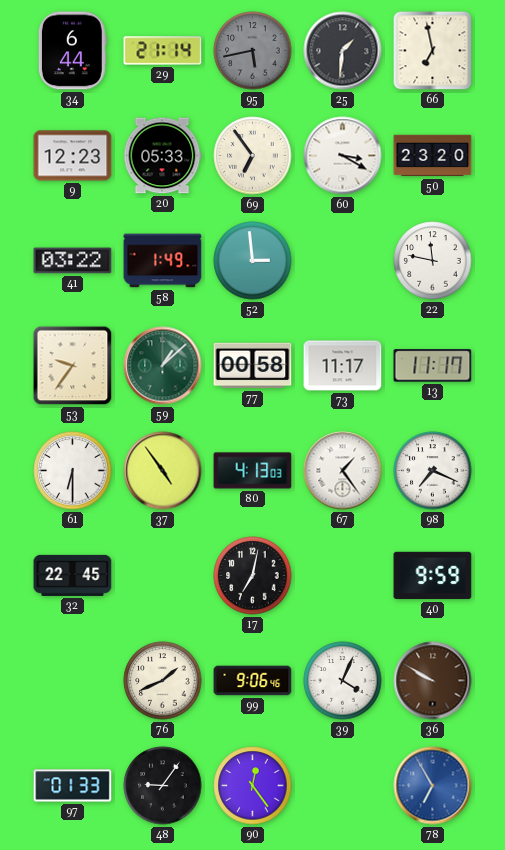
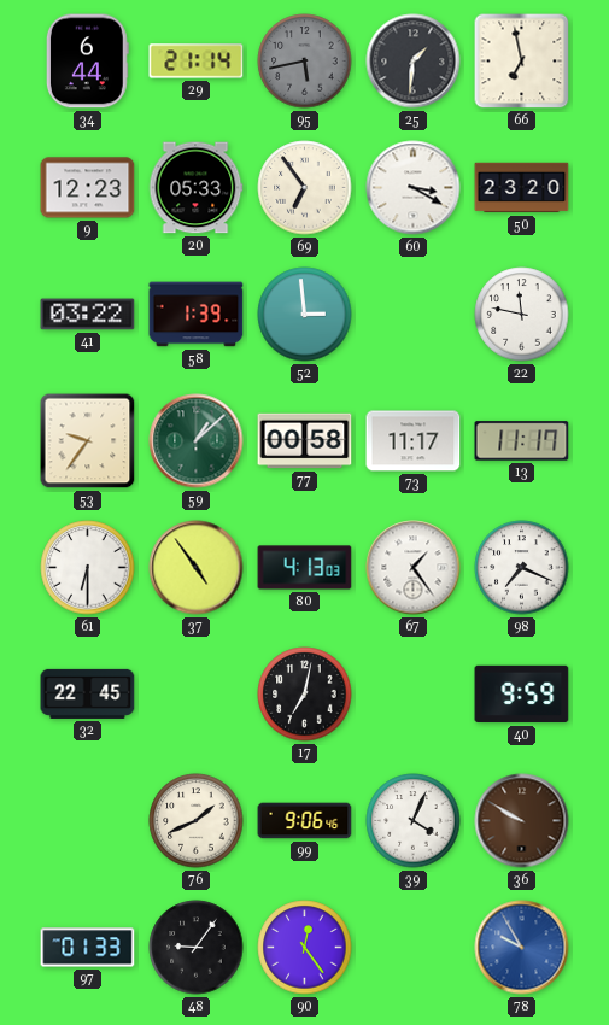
58: 1:49 -> 1:39 (197, 315)
78: 6:55 -> 9:55 (522, 948)
